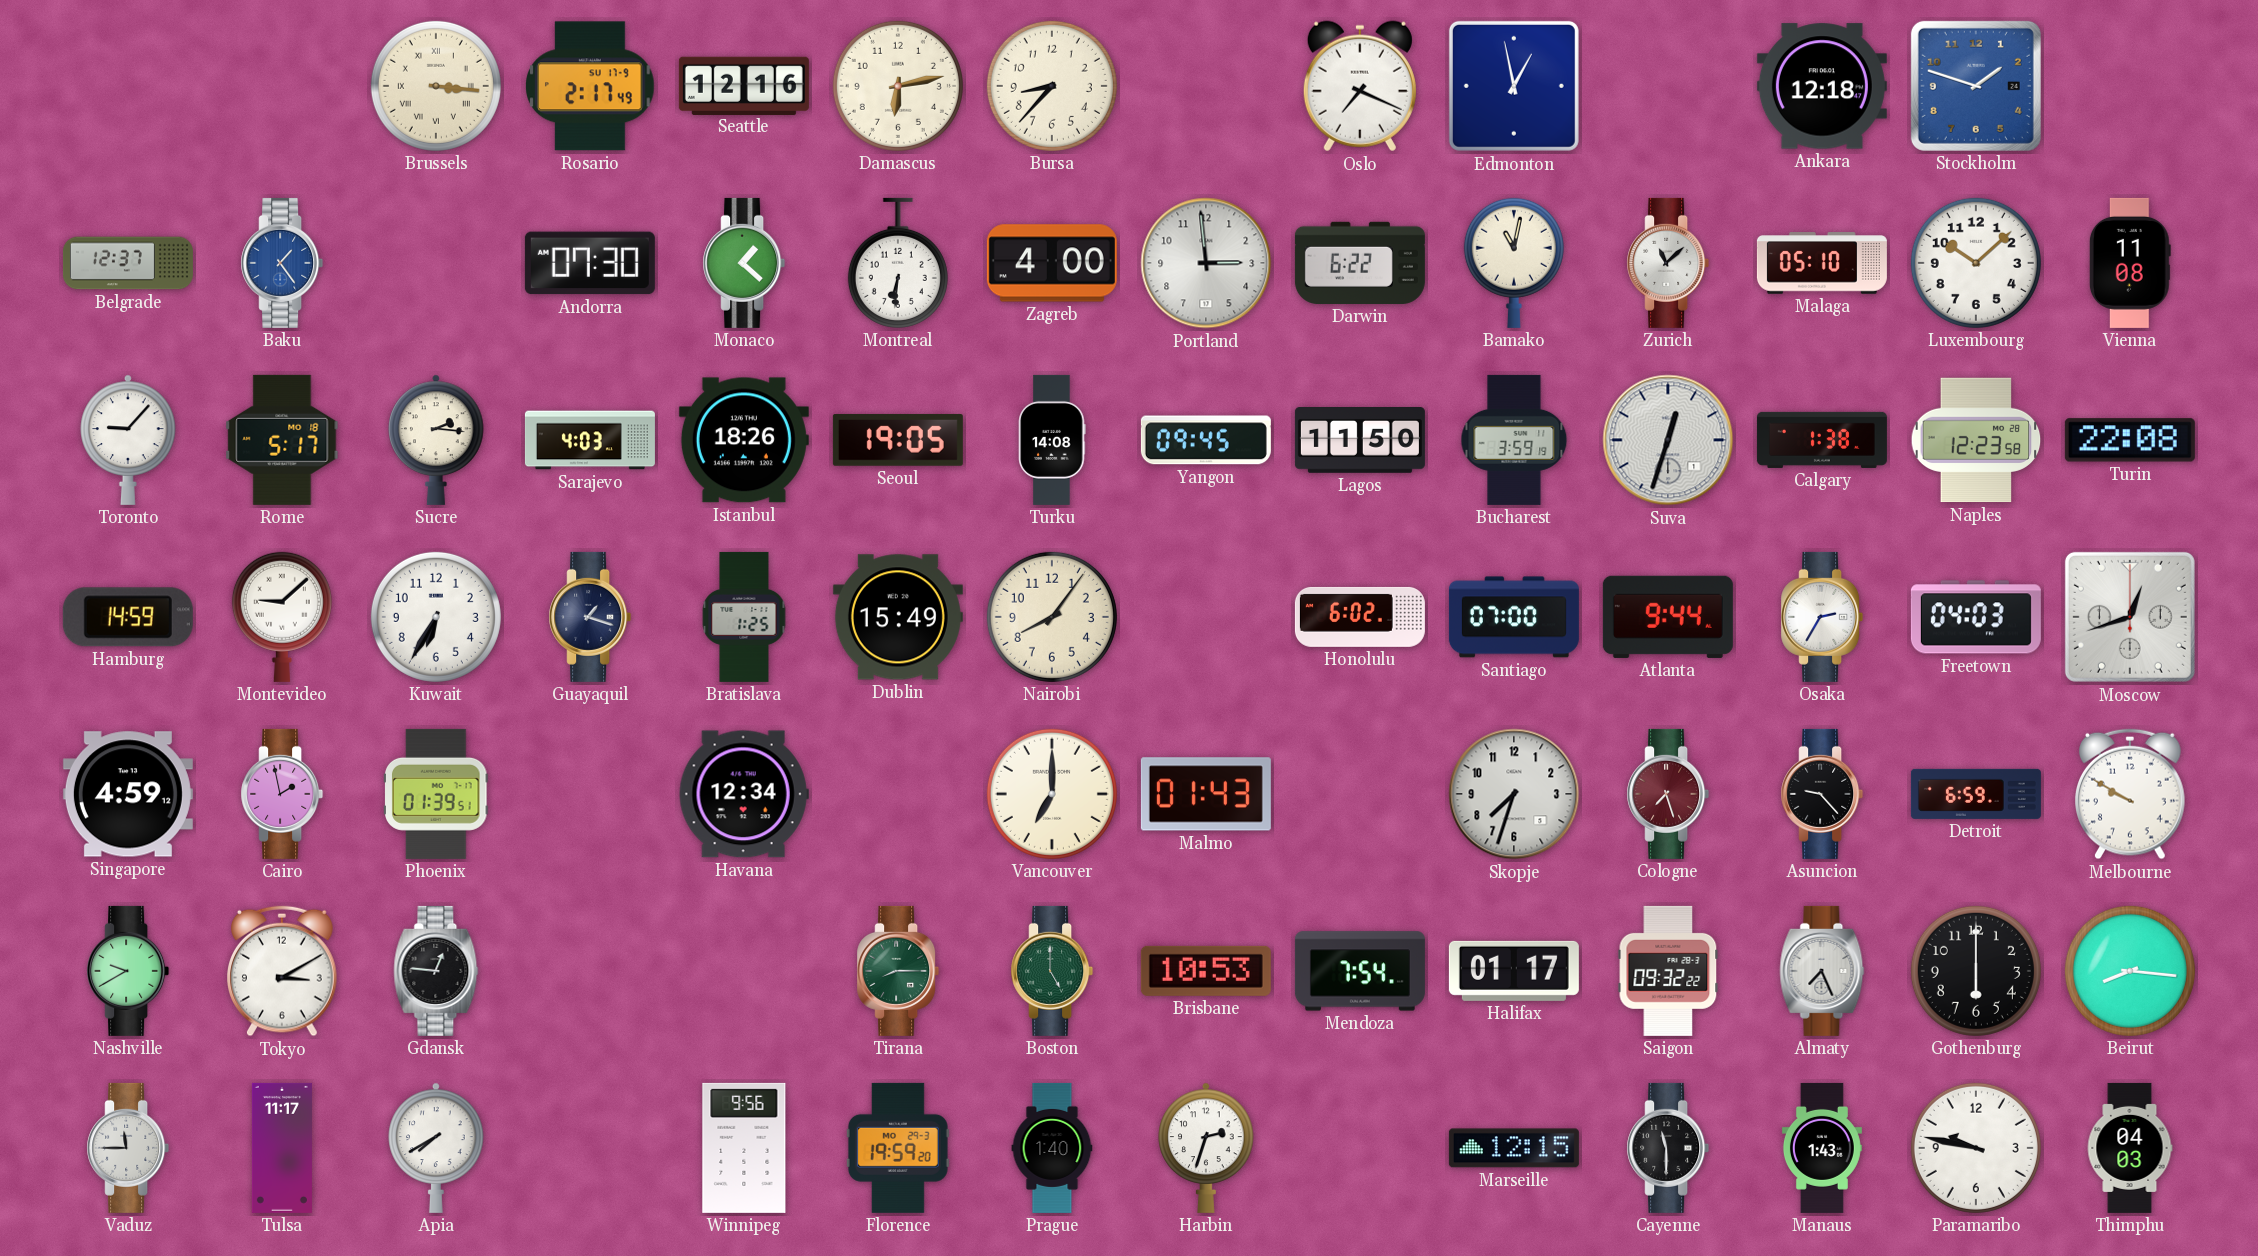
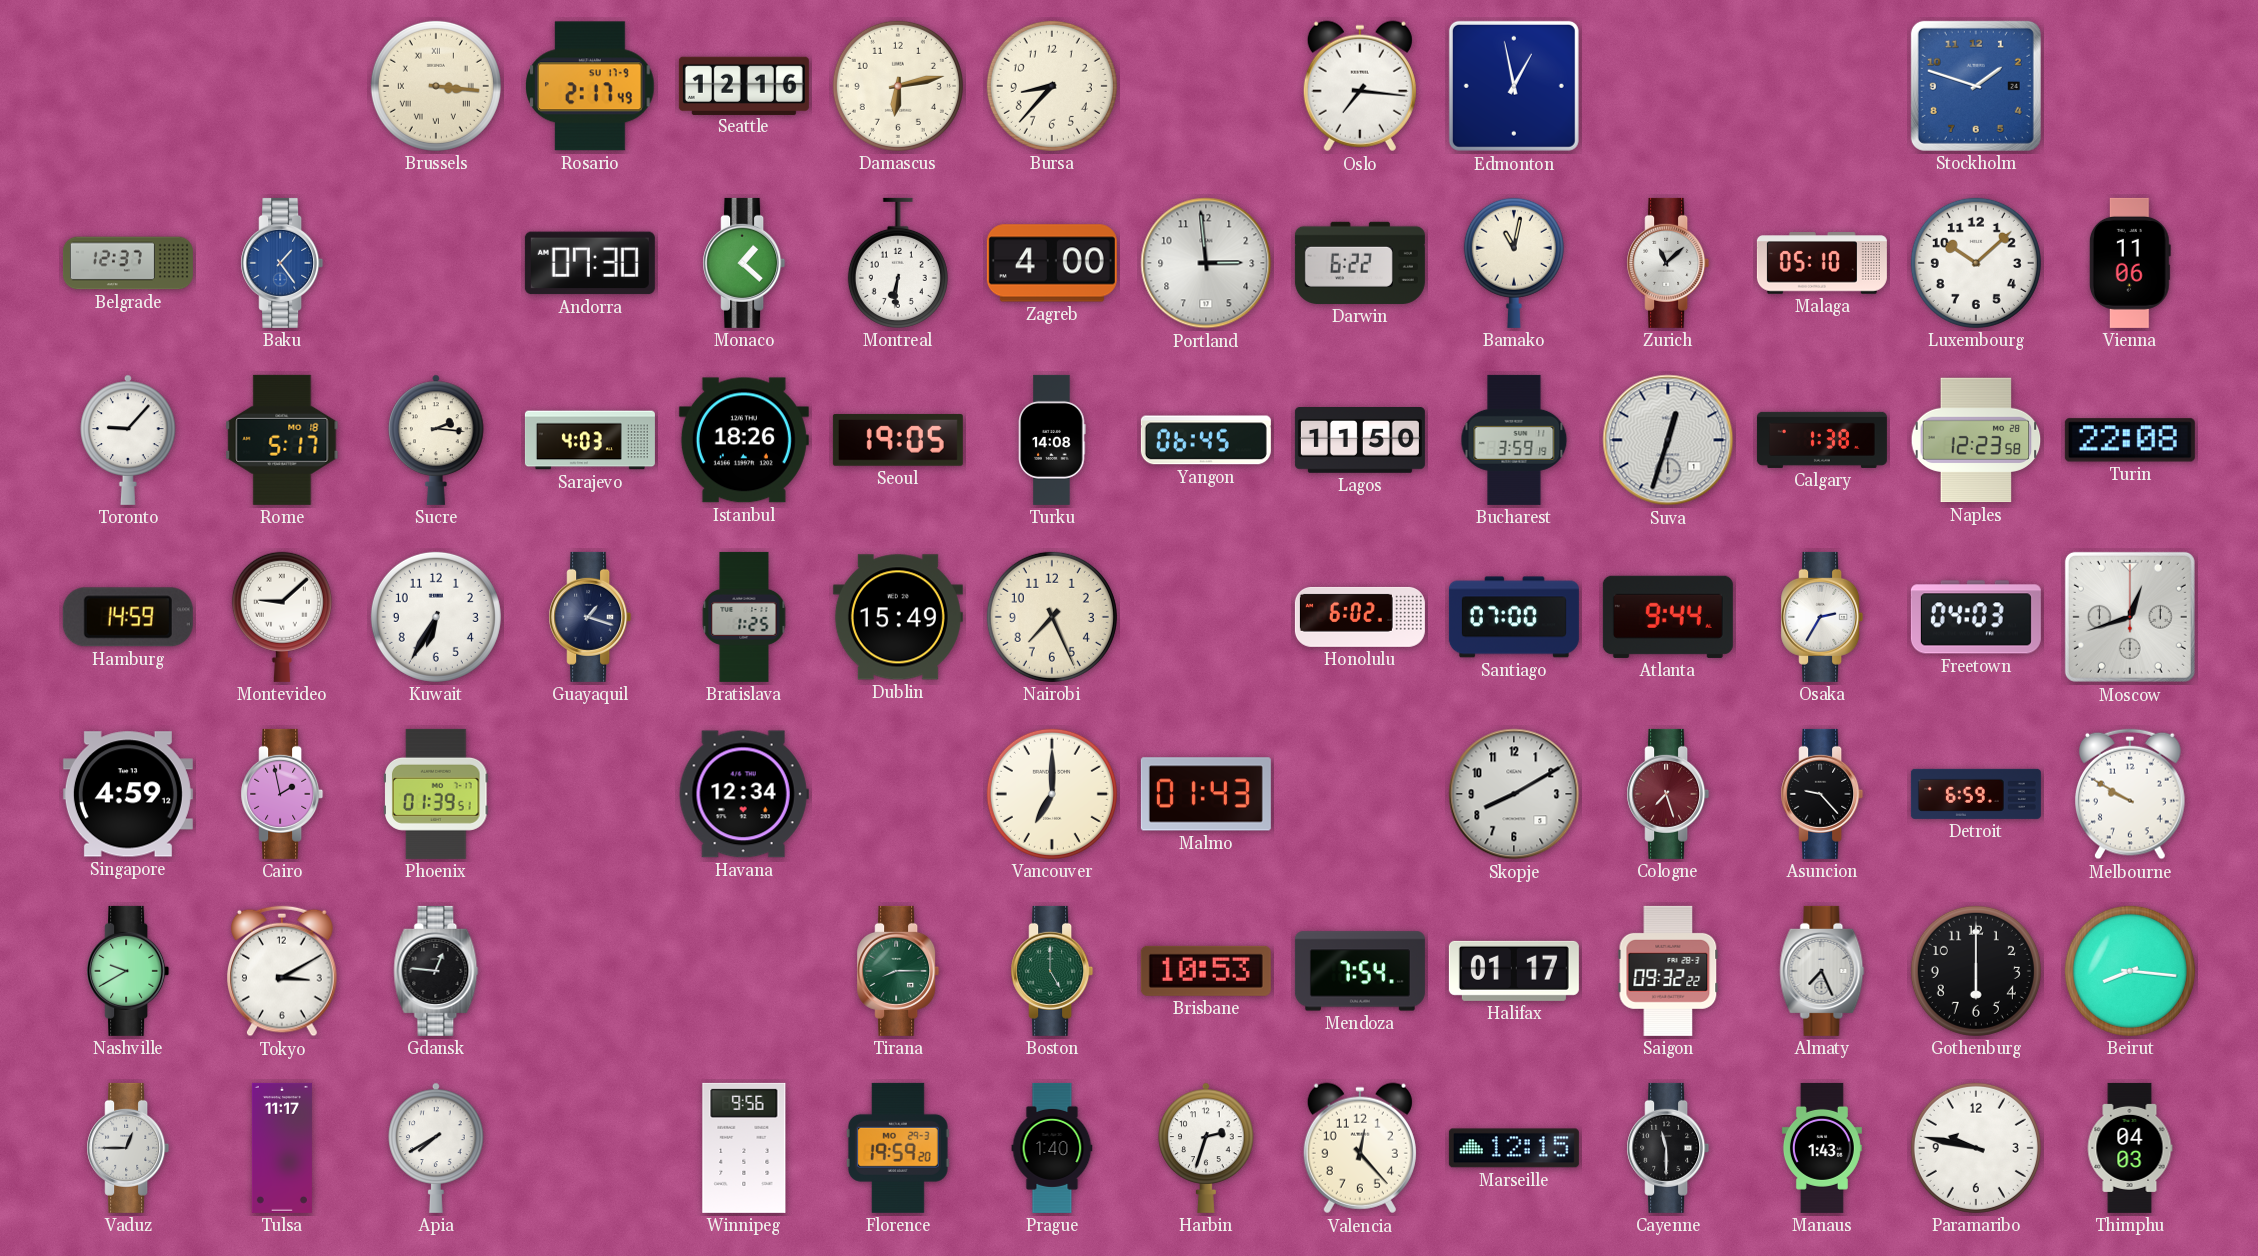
Oslo: 7:19 -> 7:16 (1360, 86)
Ankara: 12:18 -> none (1822, 86)
Vienna: 11:08 -> 11:06 (2130, 263)
Yangon: 09:45 -> 06:45 (1206, 440)
Nairobi: 8:06 -> 7:26 (1052, 617)
Skopje: 7:33 -> 8:10 (1514, 794)
Vaduz: 11:45 -> 12:45 (128, 1148)
Valencia: none -> 12:23 (1360, 1148)
